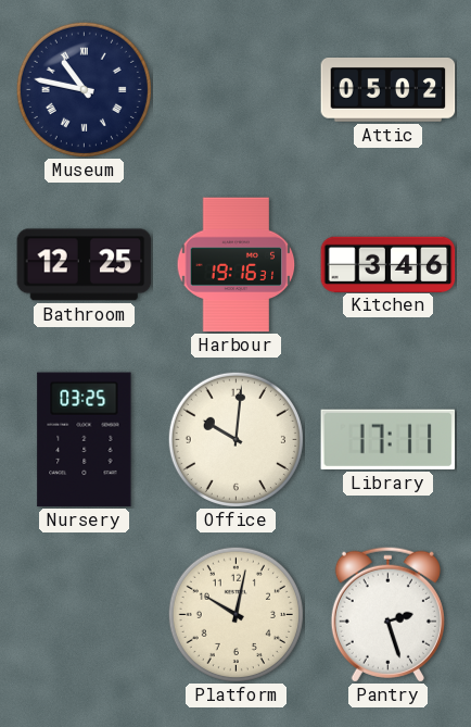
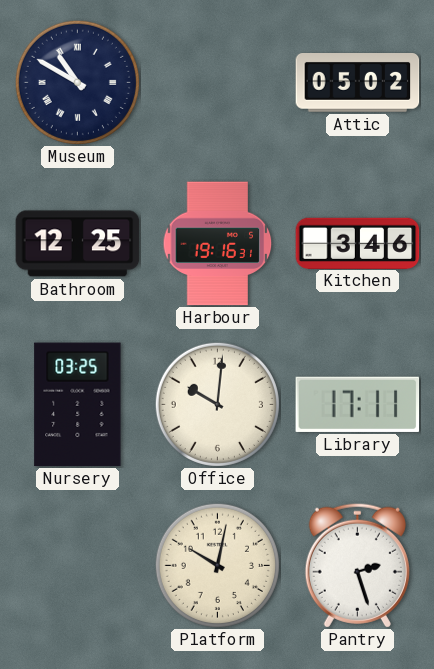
Museum: 10:47 -> 10:50 (77, 82)
